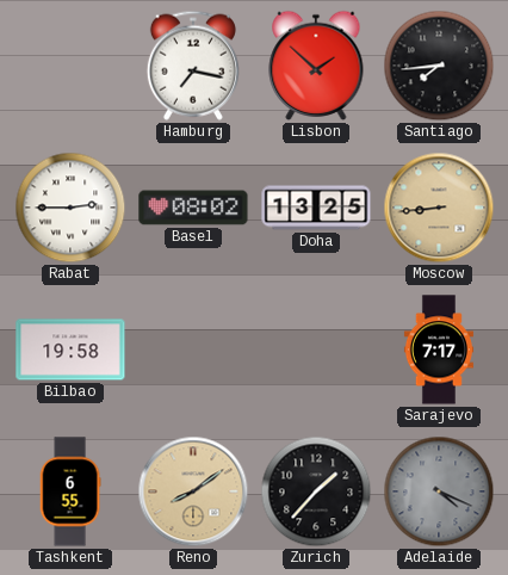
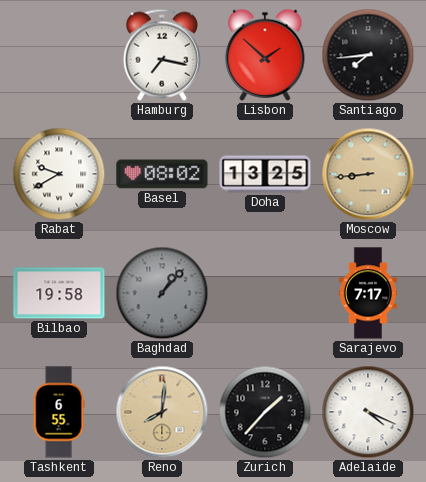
Rabat: 2:45 -> 9:40 (59, 174)
Baghdad: none -> 1:07 (162, 293)
Reno: 8:09 -> 8:01 (162, 412)
Adelaide dial: grey -> white (368, 412)
